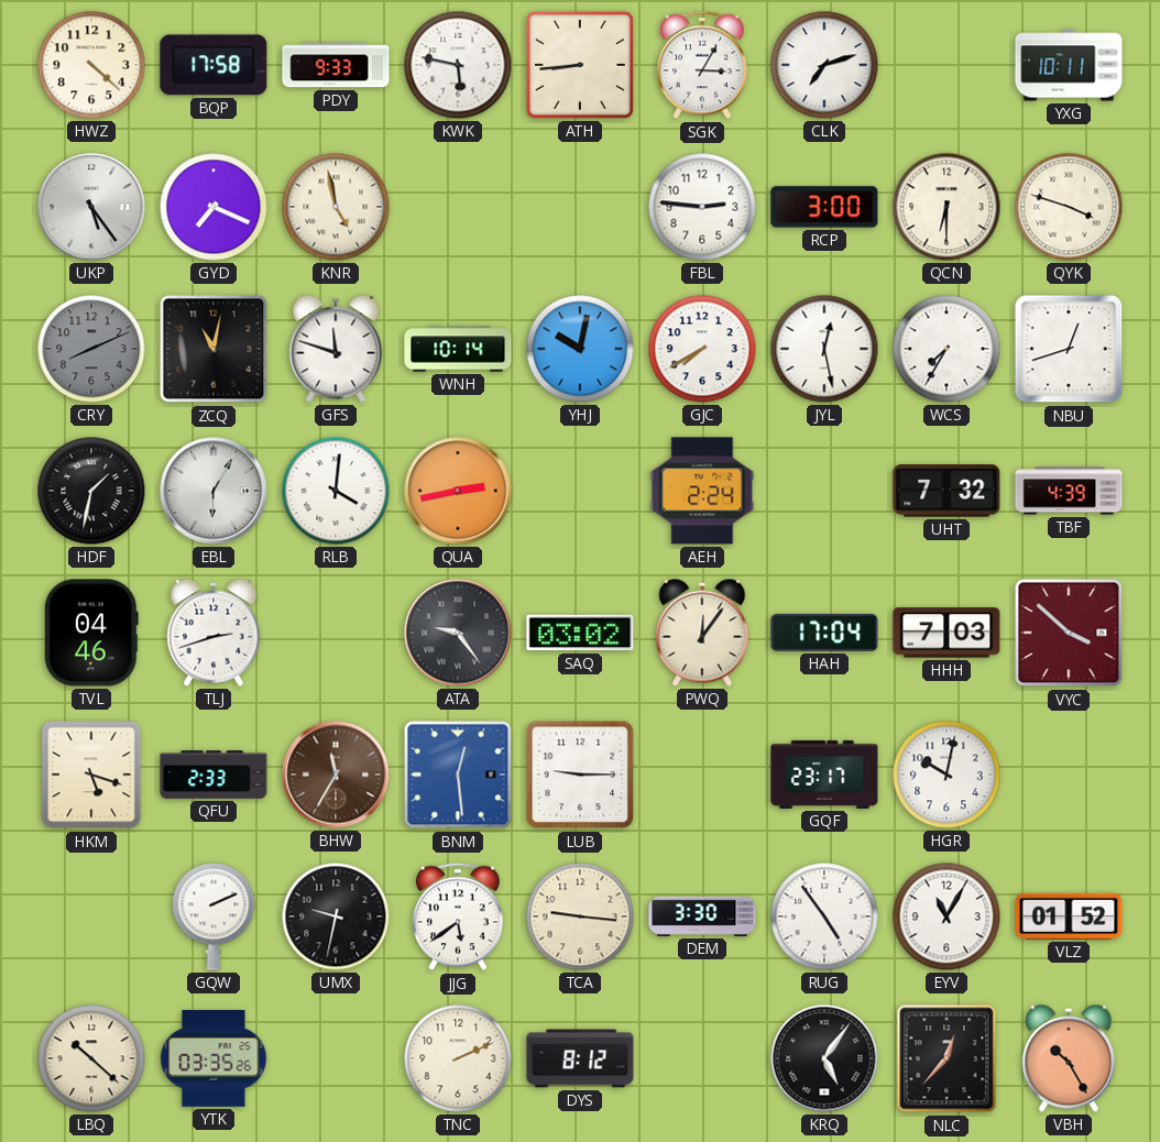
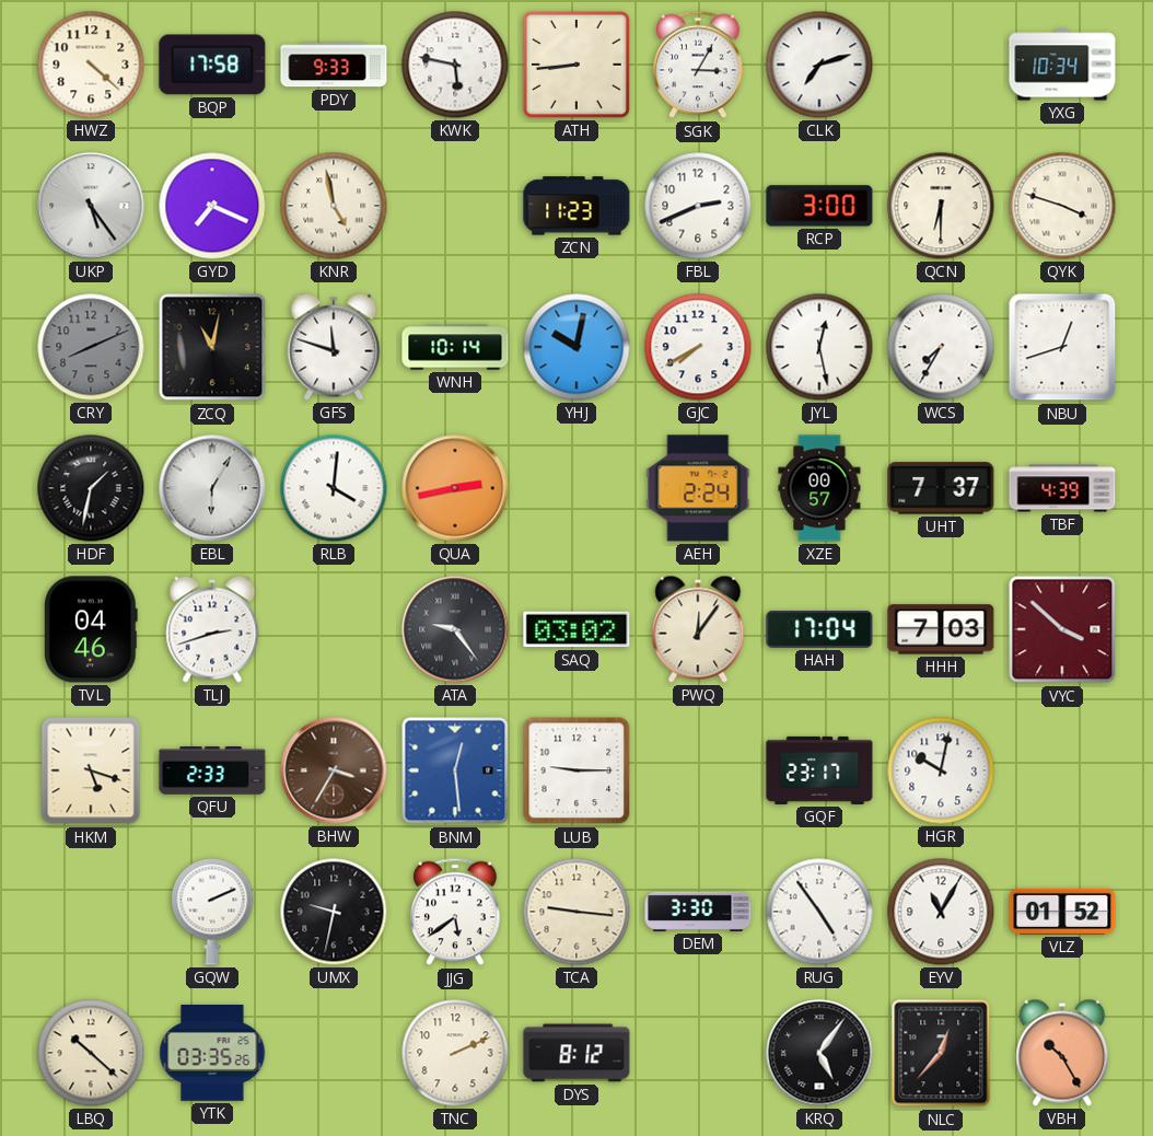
YXG: 10:11 -> 10:34 (1062, 65)
ZCN: none -> 11:23 (576, 206)
FBL: 2:46 -> 2:41 (698, 206)
XZE: none -> 00:57 (819, 488)
UHT: 7:32 -> 7:37 (941, 488)
BHW: 11:35 -> 3:35 (334, 770)
